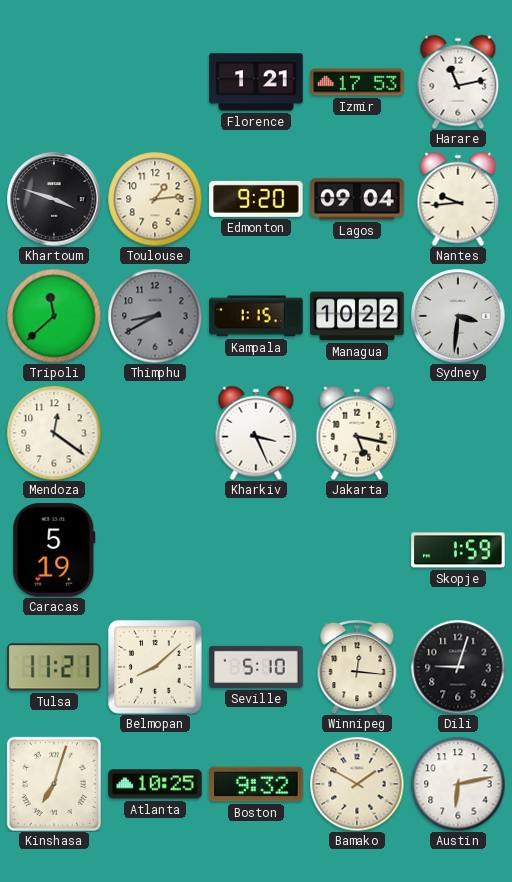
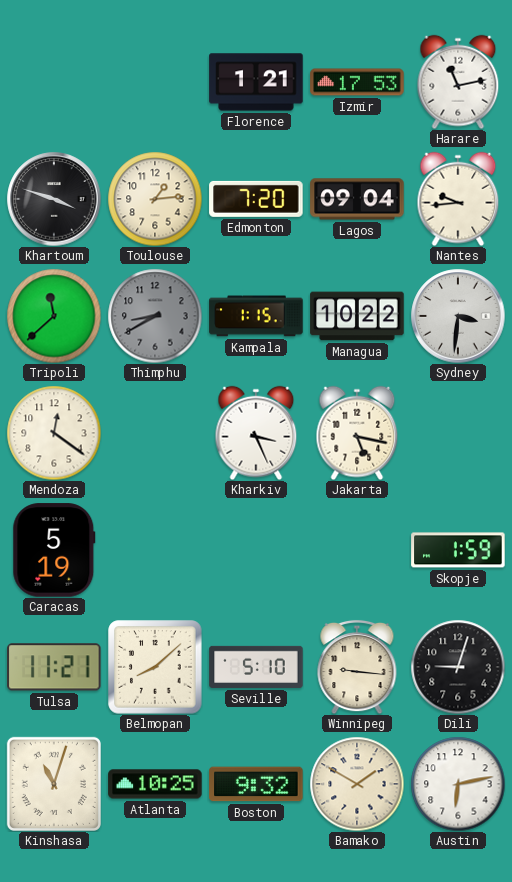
Edmonton: 9:20 -> 7:20 (256, 199)
Winnipeg: 12:16 -> 9:16 (357, 667)
Kinshasa: 7:03 -> 11:03 (54, 784)
